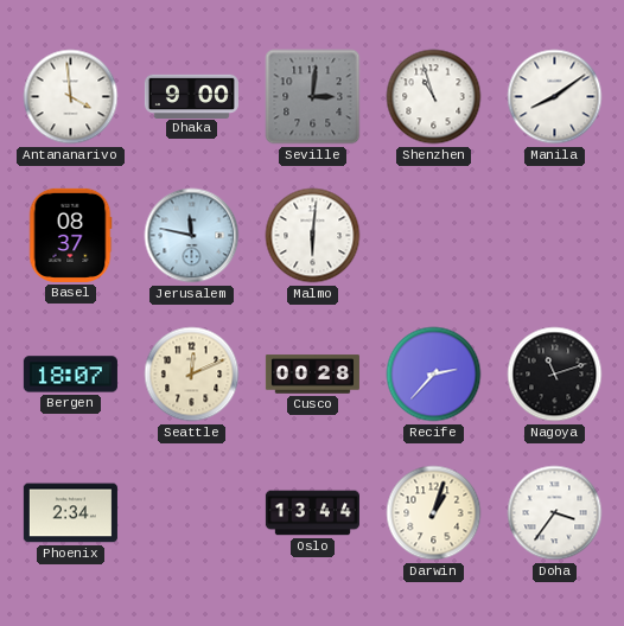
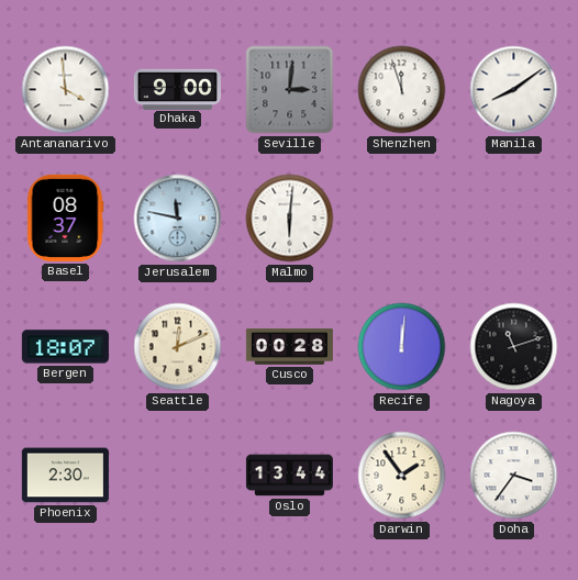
Shenzhen: 10:57 -> 11:57 (402, 90)
Recife: 2:37 -> 12:01 (402, 347)
Phoenix: 2:34 -> 2:30 (65, 476)
Darwin: 1:03 -> 1:54 (402, 476)
